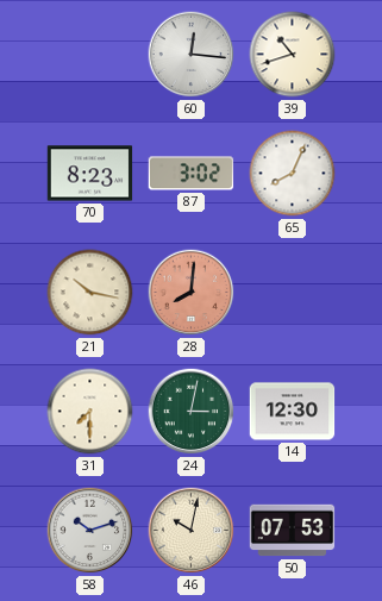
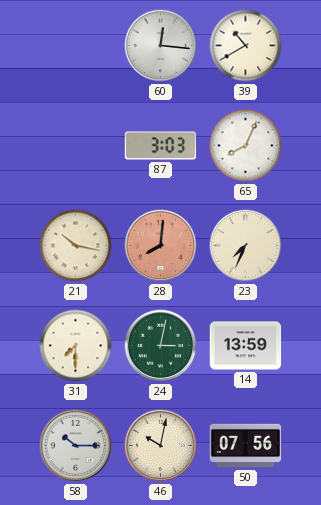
39: 10:42 -> 10:40 (246, 46)
70: 8:23 -> none (90, 174)
87: 3:02 -> 3:03 (161, 146)
23: none -> 7:34 (246, 246)
14: 12:30 -> 13:59 (246, 346)
58: 10:12 -> 10:15 (76, 446)
50: 07:53 -> 07:56 (246, 446)
